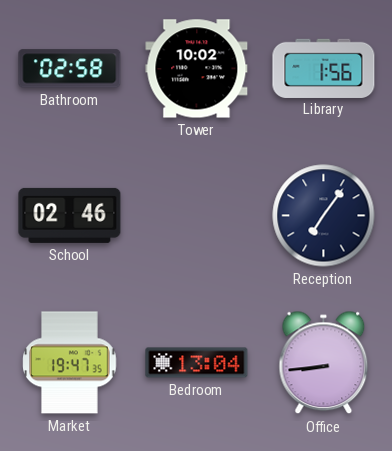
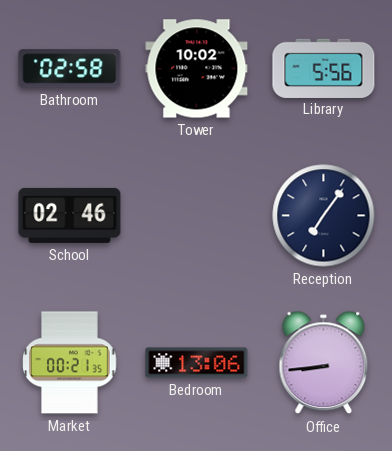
Library: 1:56 -> 5:56 (324, 68)
Market: 19:47 -> 00:21 (70, 363)
Bedroom: 13:04 -> 13:06 (197, 363)
